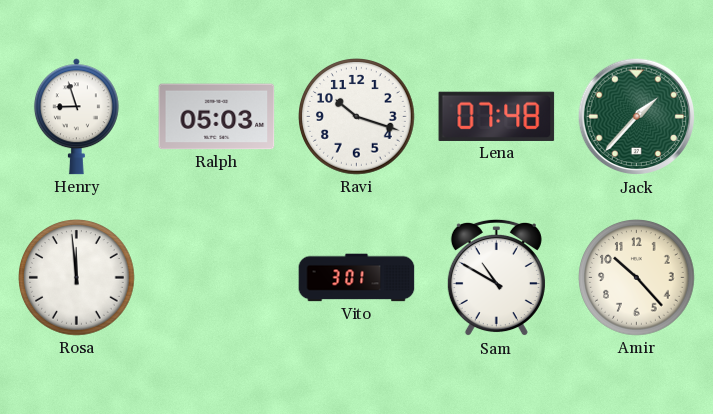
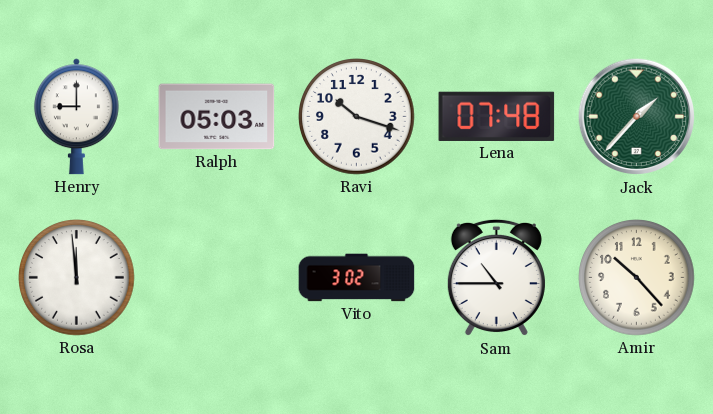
Henry: 8:57 -> 9:00 (76, 117)
Vito: 3:01 -> 3:02 (357, 278)
Sam: 10:50 -> 10:45 (496, 278)
